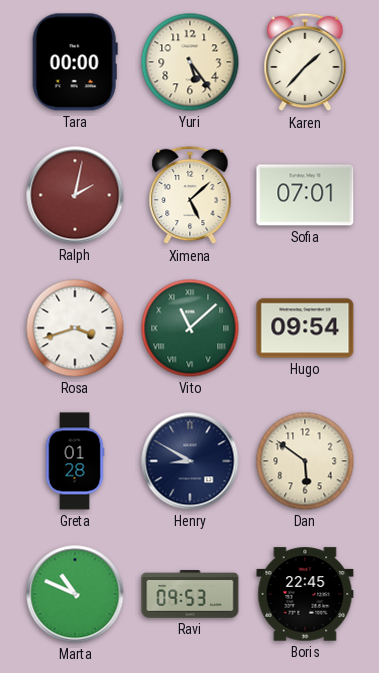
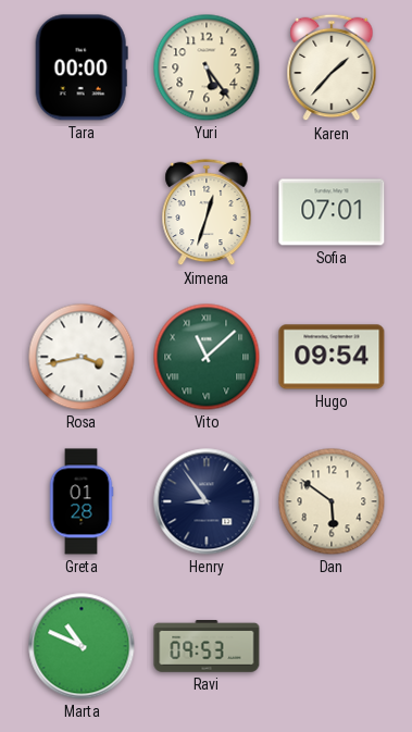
Ralph: 2:02 -> none (75, 195)
Ximena: 5:08 -> 12:33 (207, 212)
Rosa: 3:42 -> 3:43 (82, 357)
Henry: 8:50 -> 8:54 (207, 501)
Boris: 22:45 -> none (305, 594)
